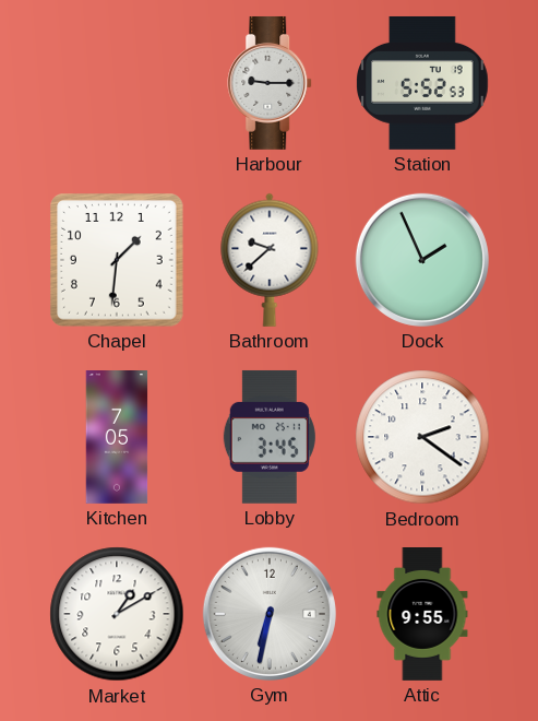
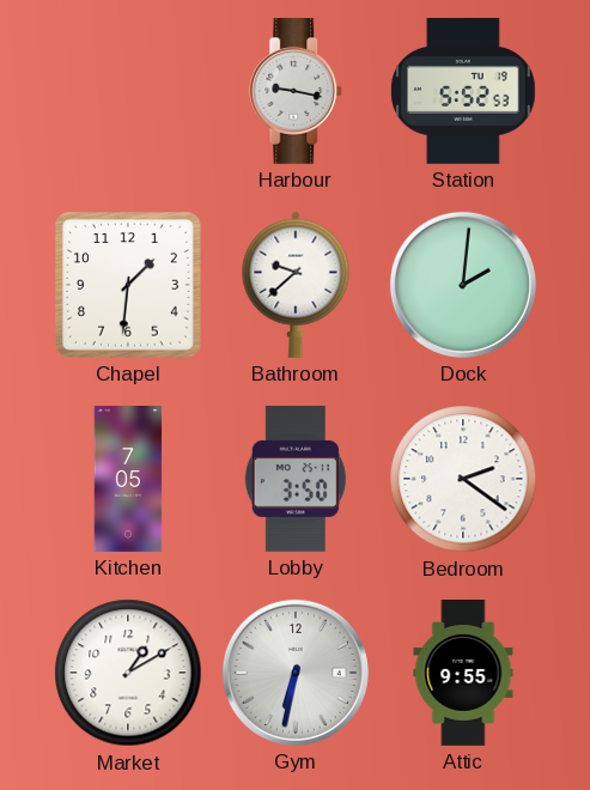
Harbour: 9:15 -> 9:17 (297, 91)
Dock: 1:56 -> 2:01 (463, 285)
Lobby: 3:45 -> 3:50 (296, 479)
